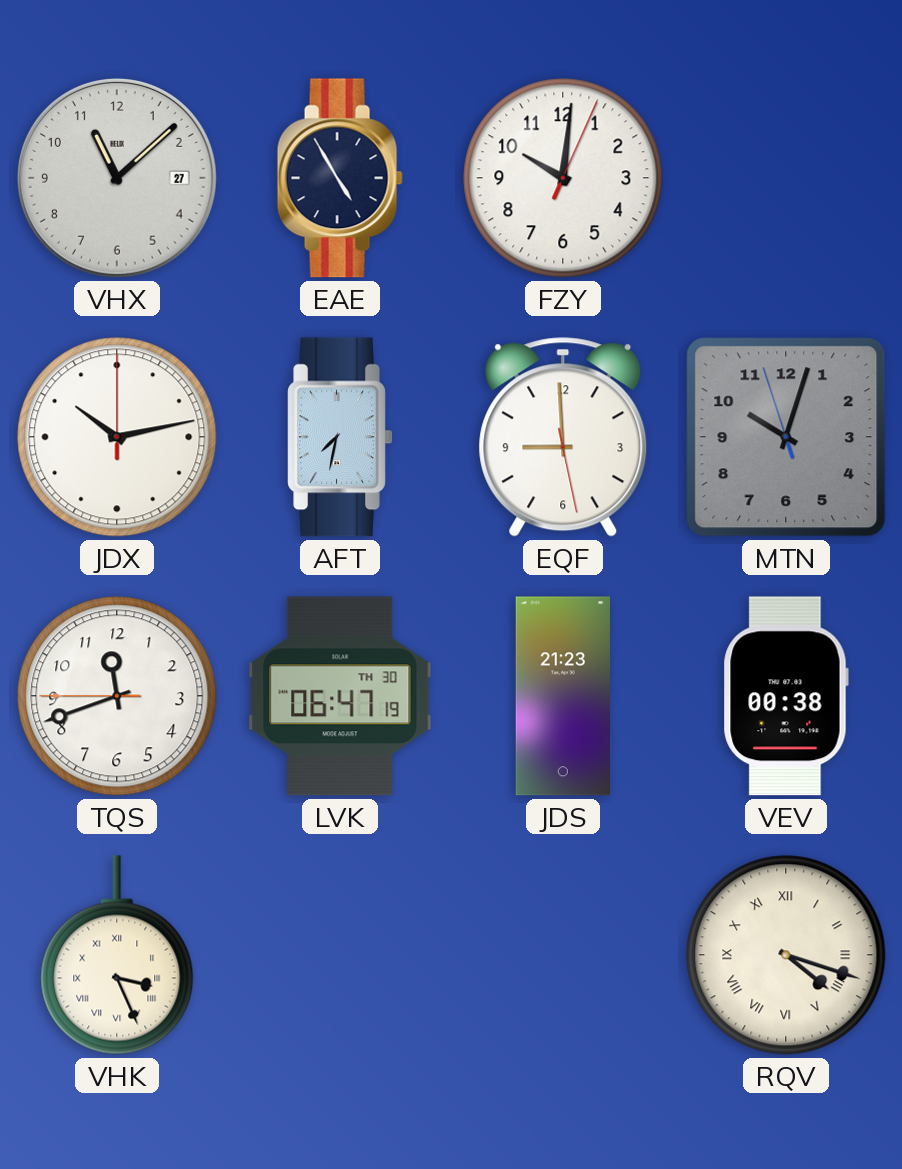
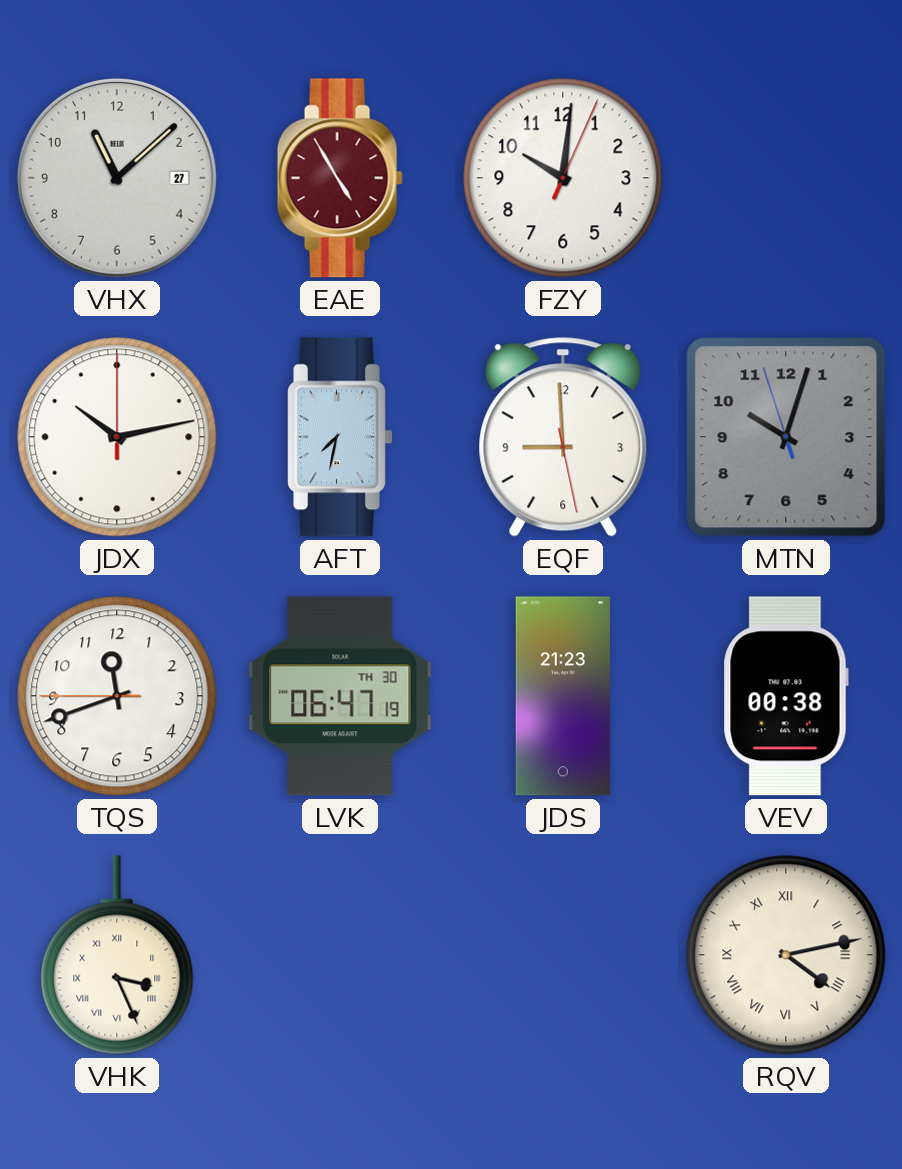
EAE dial: navy -> burgundy (340, 178)
RQV: 4:18 -> 4:13 (786, 955)
